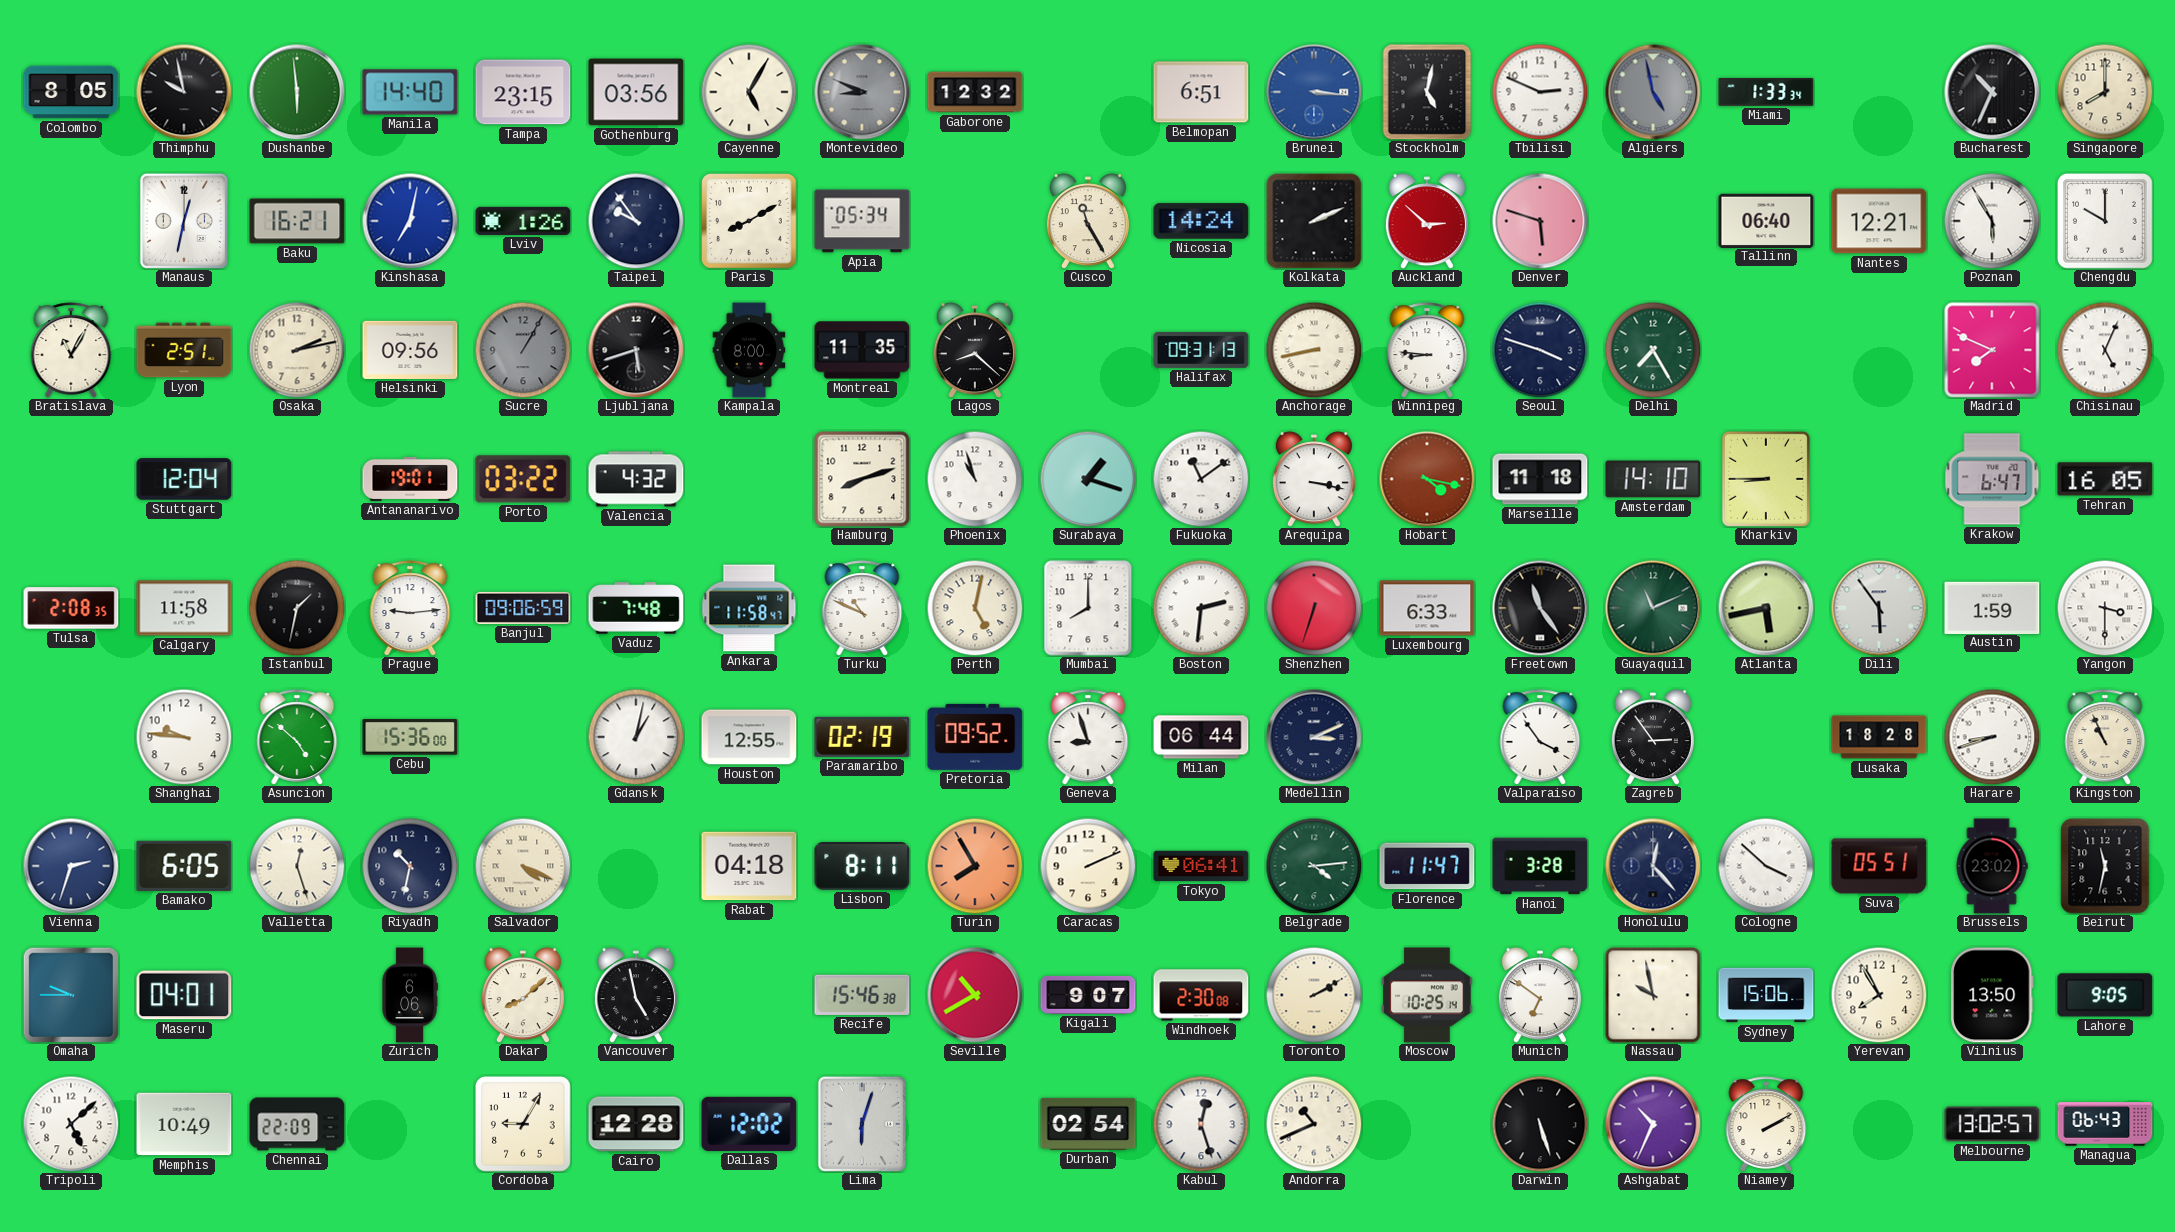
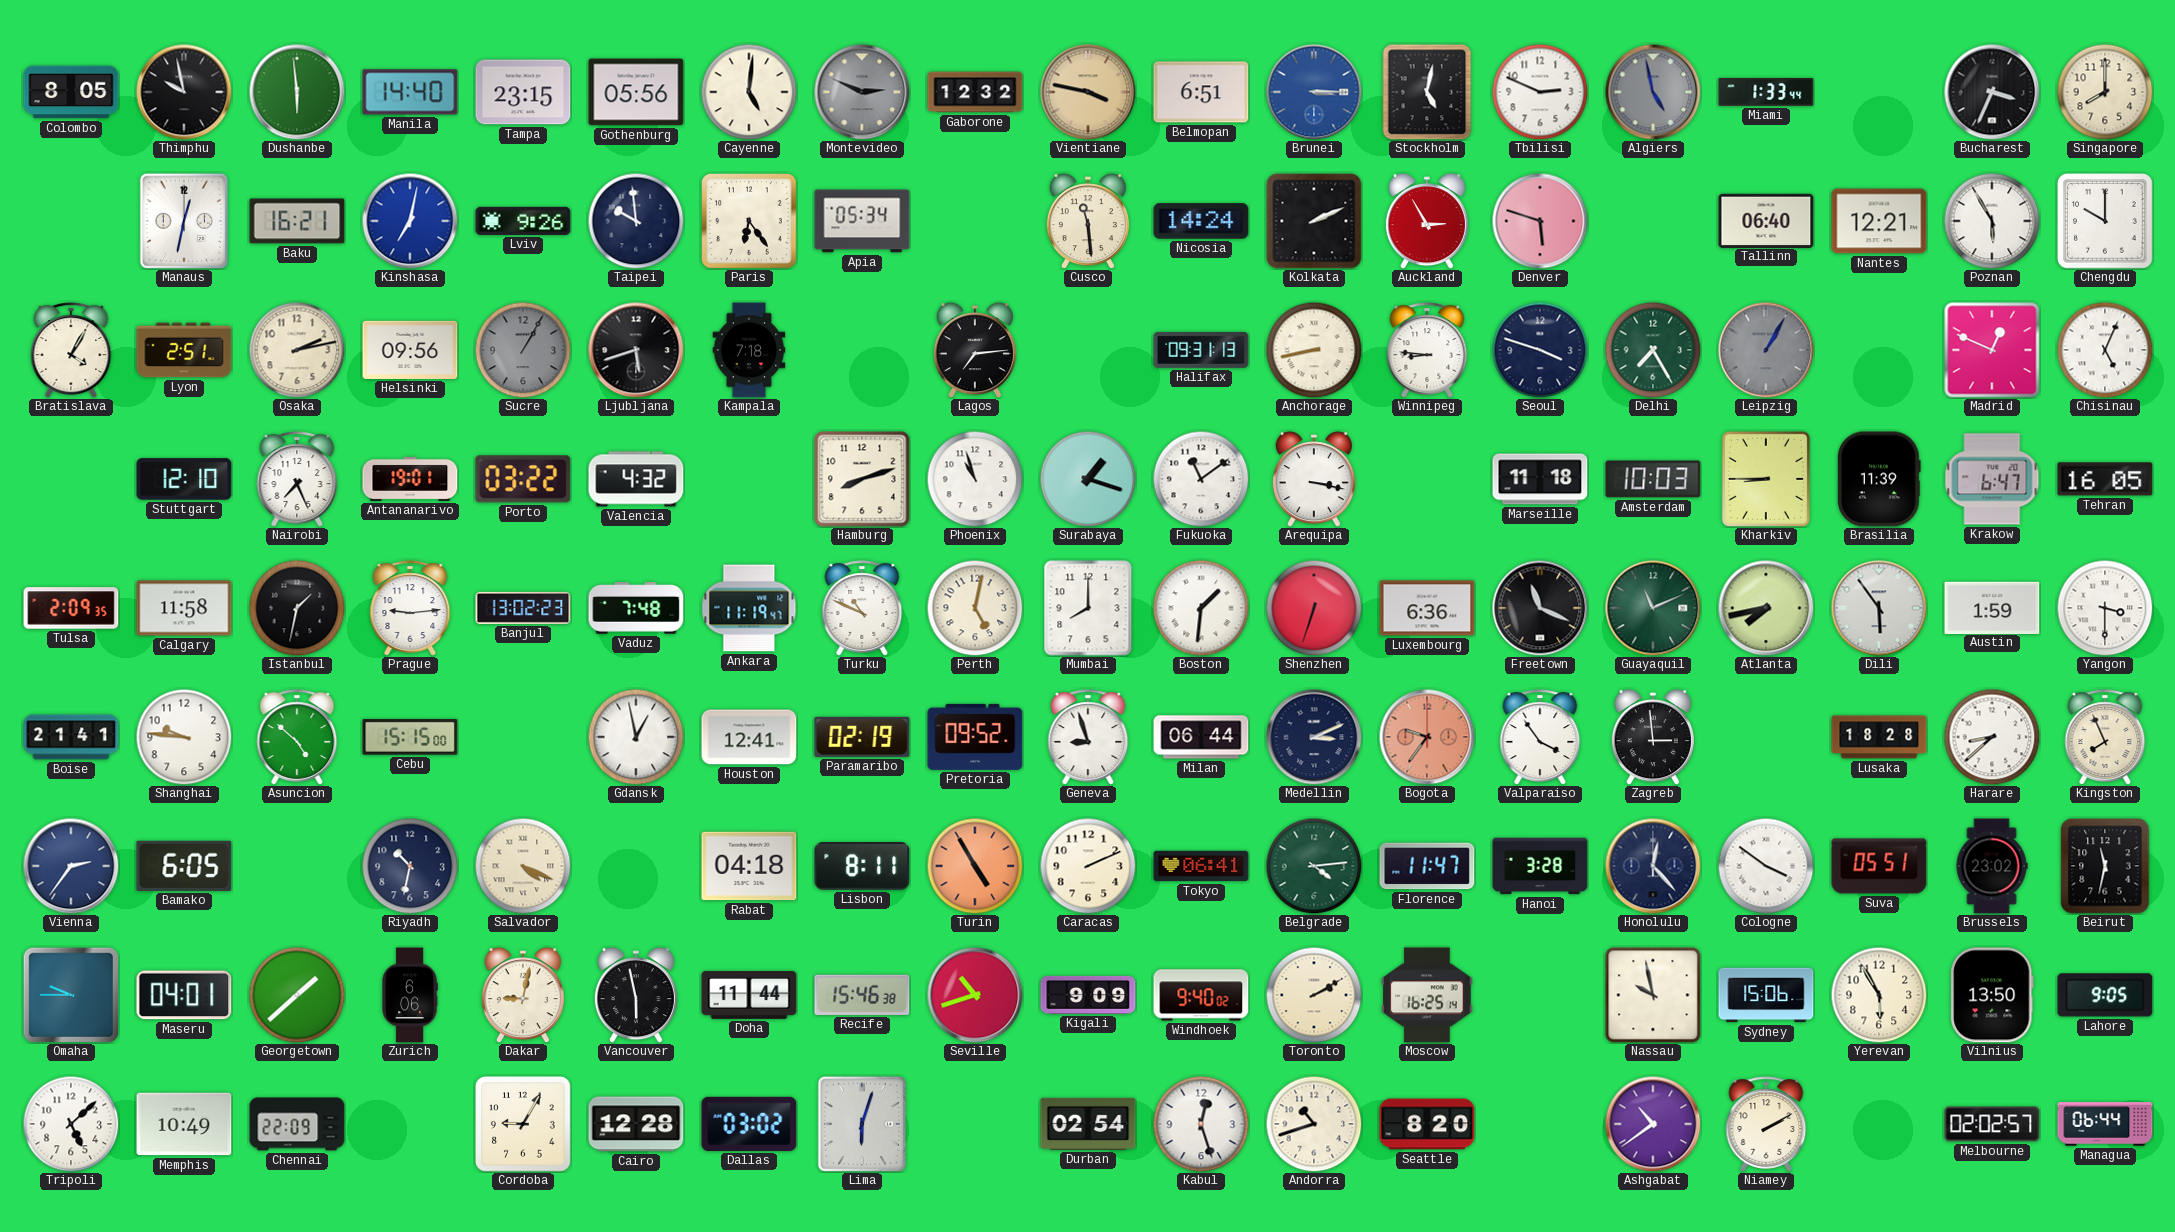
Gothenburg: 03:56 -> 05:56 (636, 92)
Cayenne: 5:05 -> 5:01 (749, 92)
Montevideo: 8:49 -> 2:49 (862, 92)
Vientiane: none -> 3:47 (1088, 92)
Brunei: 3:16 -> 3:15 (1314, 92)
Miami: 1:33:34 -> 1:33:44 (1766, 92)
Bucharest: 10:34 -> 3:34 (1992, 92)
Lviv: 1:26 -> 9:26 (523, 221)
Taipei: 9:54 -> 9:59 (636, 221)
Paris: 8:10 -> 6:24 (750, 222)
Cusco: 11:25 -> 11:29 (1088, 221)
Auckland: 2:52 -> 2:55 (1427, 221)
Bratislava: 11:05 -> 4:05 (71, 350)
Kampala: 8:00 -> 7:18 (749, 350)
Montreal: 11:35 -> none (862, 350)
Lagos: 8:22 -> 7:14 (975, 350)
Leipzig: none -> 1:05 (1766, 350)
Madrid: 7:49 -> 12:49 (1992, 350)
Stuttgart: 12:04 -> 12:10 (184, 479)
Nairobi: none -> 7:26 (297, 479)
Hobart: 4:17 -> none (1427, 479)
Amsterdam: 14:10 -> 10:03 (1653, 479)
Brasilia: none -> 11:39 (1880, 479)
Tulsa: 2:08 -> 2:09 (71, 608)
Banjul: 09:06 -> 13:02 (523, 608)
Ankara: 11:58 -> 11:19 (749, 608)
Boston: 2:31 -> 1:31 (1201, 608)
Luxembourg: 6:33 -> 6:36 (1427, 608)
Freetown: 11:24 -> 11:19 (1540, 608)
Atlanta: 5:43 -> 7:43 (1766, 608)
Boise: none -> 21:41 (71, 737)
Cebu: 15:36 -> 15:15 (410, 737)
Gdansk: 1:02 -> 12:58 (636, 737)
Houston: 12:55 -> 12:41 (749, 737)
Bogota: none -> 9:36 (1427, 737)
Zagreb: 2:54 -> 2:59 (1653, 737)
Harare: 8:42 -> 8:38 (1992, 737)
Kingston: 10:56 -> 7:56 (2105, 737)
Vienna: 2:33 -> 2:36 (71, 866)
Valletta: 12:27 -> none (297, 866)
Turin: 7:55 -> 4:55 (975, 866)
Cologne: 3:52 -> 3:51 (1766, 866)
Georgetown: none -> 1:38 (297, 995)
Dakar: 8:08 -> 9:02 (523, 995)
Vancouver: 4:58 -> 5:58 (636, 995)
Doha: none -> 11:44 (749, 995)
Seville: 10:40 -> 10:42 (975, 995)
Kigali: 9:07 -> 9:09 (1088, 995)
Windhoek: 2:30 -> 9:40 (1201, 995)
Moscow: 10:25 -> 16:25 (1427, 995)
Munich: 6:51 -> none (1540, 995)
Yerevan: 7:55 -> 5:55 (1879, 995)
Dallas: 12:02 -> 03:02 (749, 1124)
Andorra: 10:41 -> 10:42 (1314, 1124)
Seattle: none -> 8:20 (1427, 1124)
Darwin: 5:27 -> none (1540, 1124)
Ashgabat: 10:34 -> 10:39 (1653, 1124)
Melbourne: 13:02 -> 02:02 (1992, 1124)
Managua: 06:43 -> 06:44 (2105, 1124)
